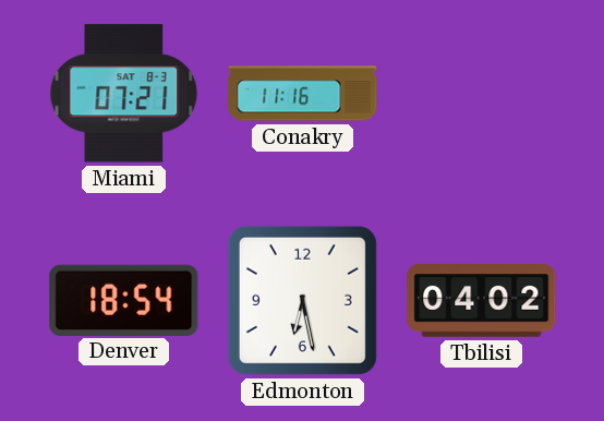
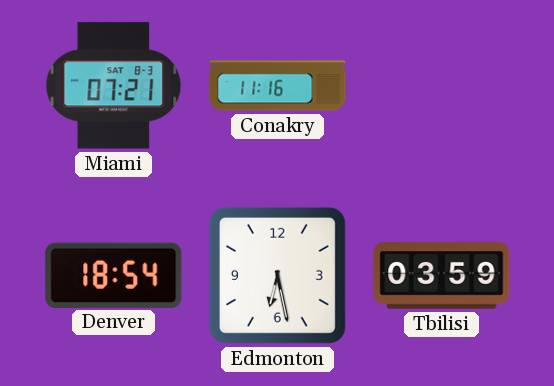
Tbilisi: 04:02 -> 03:59 (442, 276)
